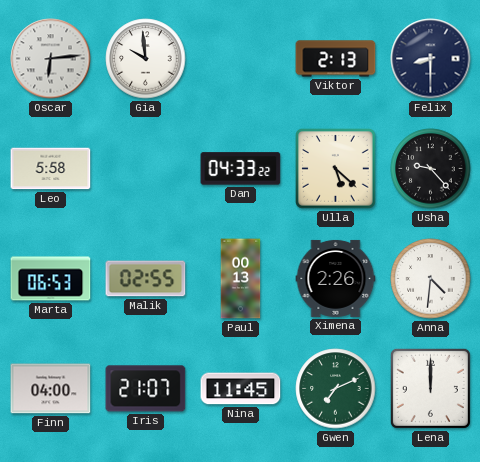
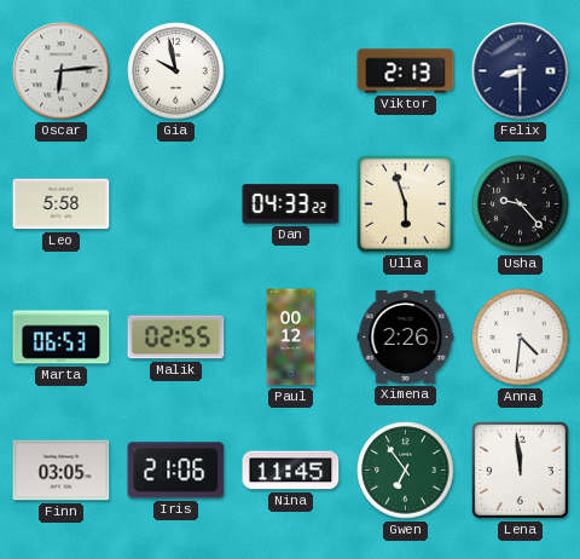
Gia: 9:59 -> 9:58 (176, 71)
Ulla: 5:22 -> 5:57 (406, 204)
Paul: 00:13 -> 00:12 (291, 338)
Finn: 04:00 -> 03:05 (62, 471)
Iris: 21:07 -> 21:06 (176, 471)
Gwen: 7:11 -> 6:54 (406, 471)
Lena: 12:00 -> 11:59 (520, 469)
